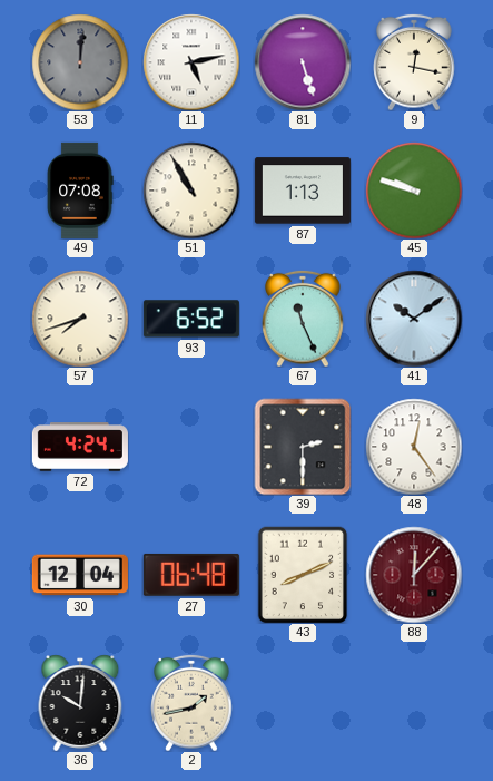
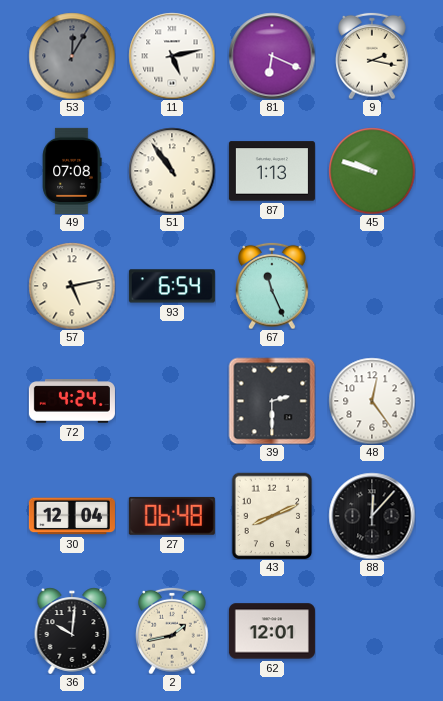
53: 12:01 -> 12:05 (72, 56)
81: 5:27 -> 6:19 (272, 56)
9: 12:17 -> 2:17 (372, 56)
51: 10:55 -> 10:54 (172, 171)
57: 7:42 -> 5:13 (72, 286)
93: 6:52 -> 6:54 (172, 286)
41: 10:09 -> none (414, 319)
88 dial: burgundy -> black (372, 516)
62: none -> 12:01 (272, 631)
